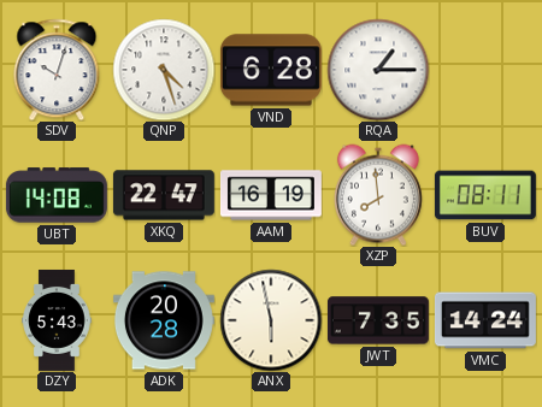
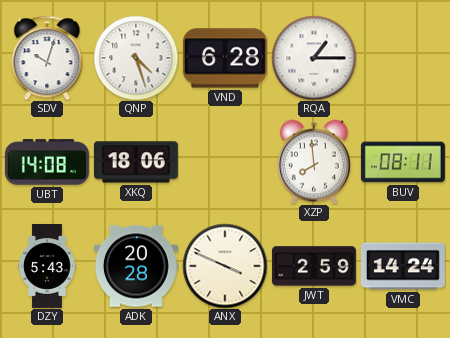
XKQ: 22:47 -> 18:06 (136, 162)
AAM: 16:19 -> none (271, 195)
ANX: 5:58 -> 3:49 (225, 266)
JWT: 7:35 -> 2:59 (314, 266)
